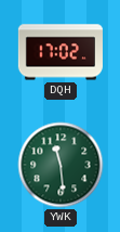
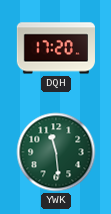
DQH: 17:02 -> 17:20 (55, 48)
